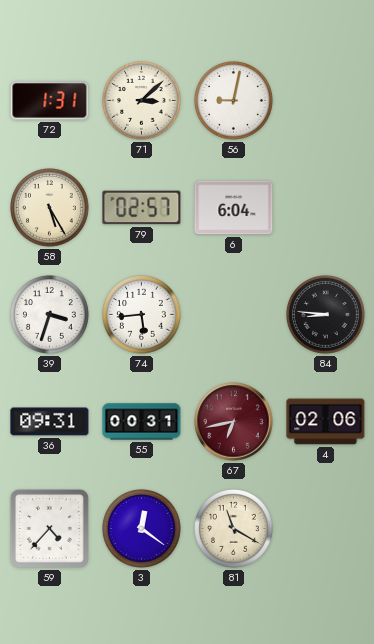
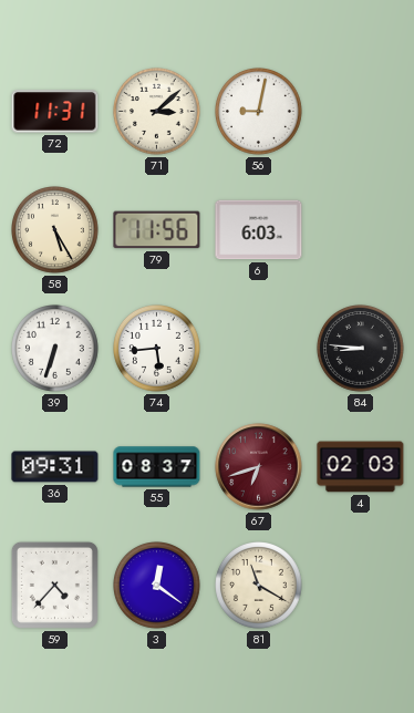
72: 1:31 -> 11:31 (55, 112)
79: 02:57 -> 11:56 (157, 230)
6: 6:04 -> 6:03 (259, 230)
39: 3:33 -> 6:33 (55, 349)
55: 00:31 -> 08:37 (157, 467)
67: 6:43 -> 6:42 (259, 467)
4: 02:06 -> 02:03 (361, 467)
